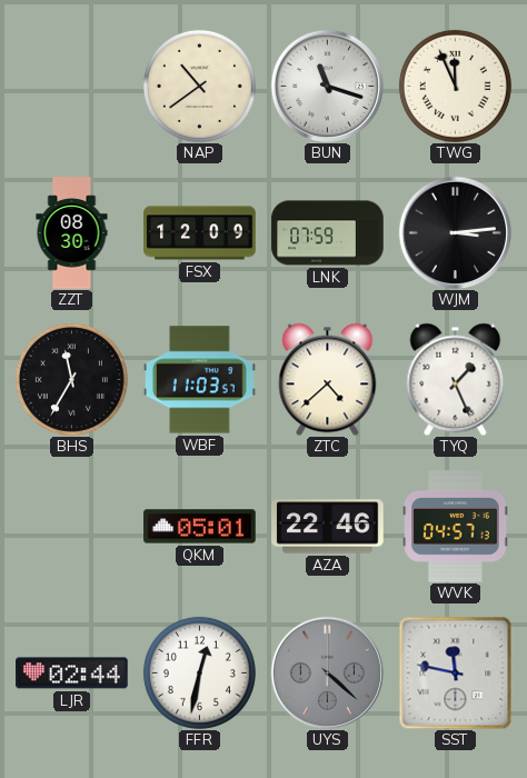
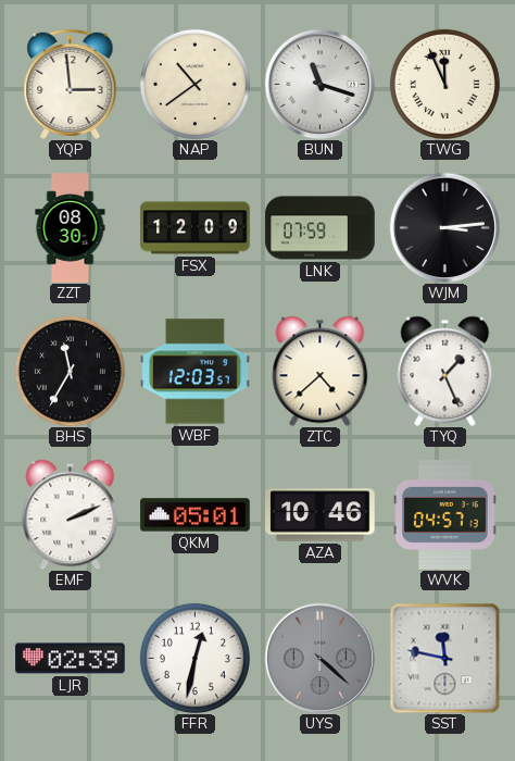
YQP: none -> 2:59 (71, 84)
WBF: 11:03 -> 12:03 (196, 372)
EMF: none -> 2:11 (71, 514)
AZA: 22:46 -> 10:46 (321, 515)
LJR: 02:44 -> 02:39 (71, 659)
